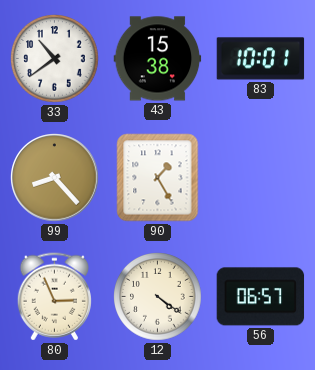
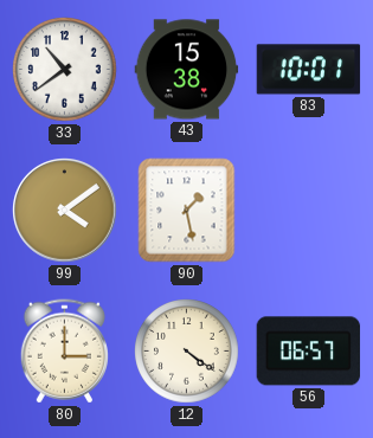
99: 8:23 -> 4:09 (65, 211)
90: 1:25 -> 1:28 (187, 211)
80: 2:56 -> 3:00 (64, 352)
